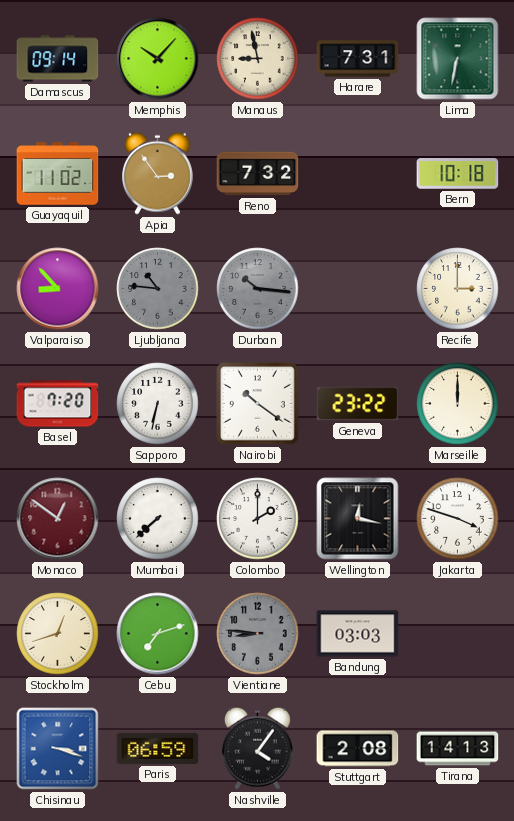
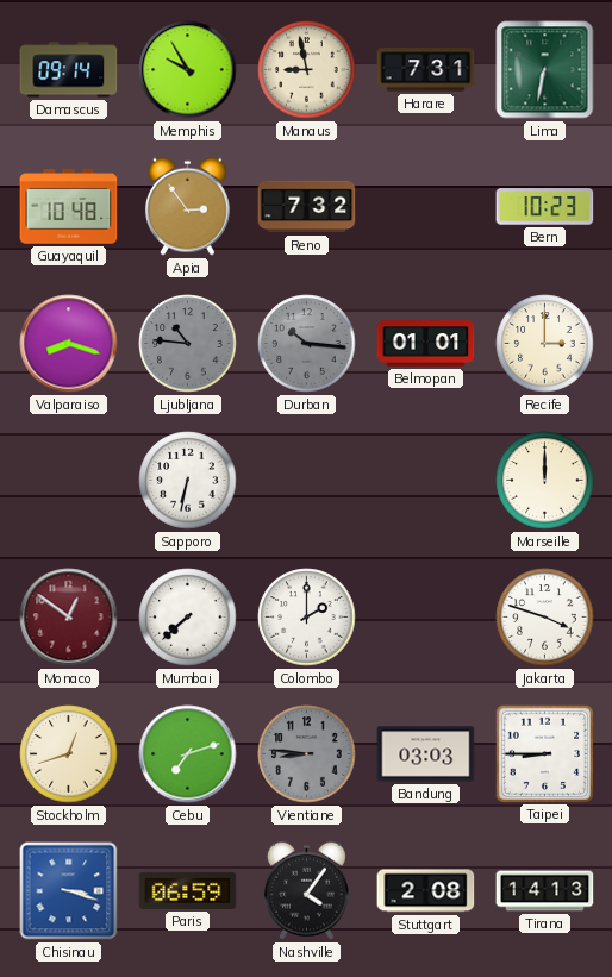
Memphis: 10:07 -> 9:55 (188, 70)
Guayaquil: 11:02 -> 10:48 (69, 207)
Bern: 10:18 -> 10:23 (545, 207)
Valparaiso: 8:53 -> 8:18 (69, 344)
Belmopan: none -> 01:01 (426, 344)
Basel: 7:20 -> none (58, 404)
Nairobi: 10:21 -> none (258, 404)
Geneva: 23:22 -> none (358, 404)
Wellington: 12:17 -> none (358, 519)
Taipei: none -> 8:45 (544, 753)
